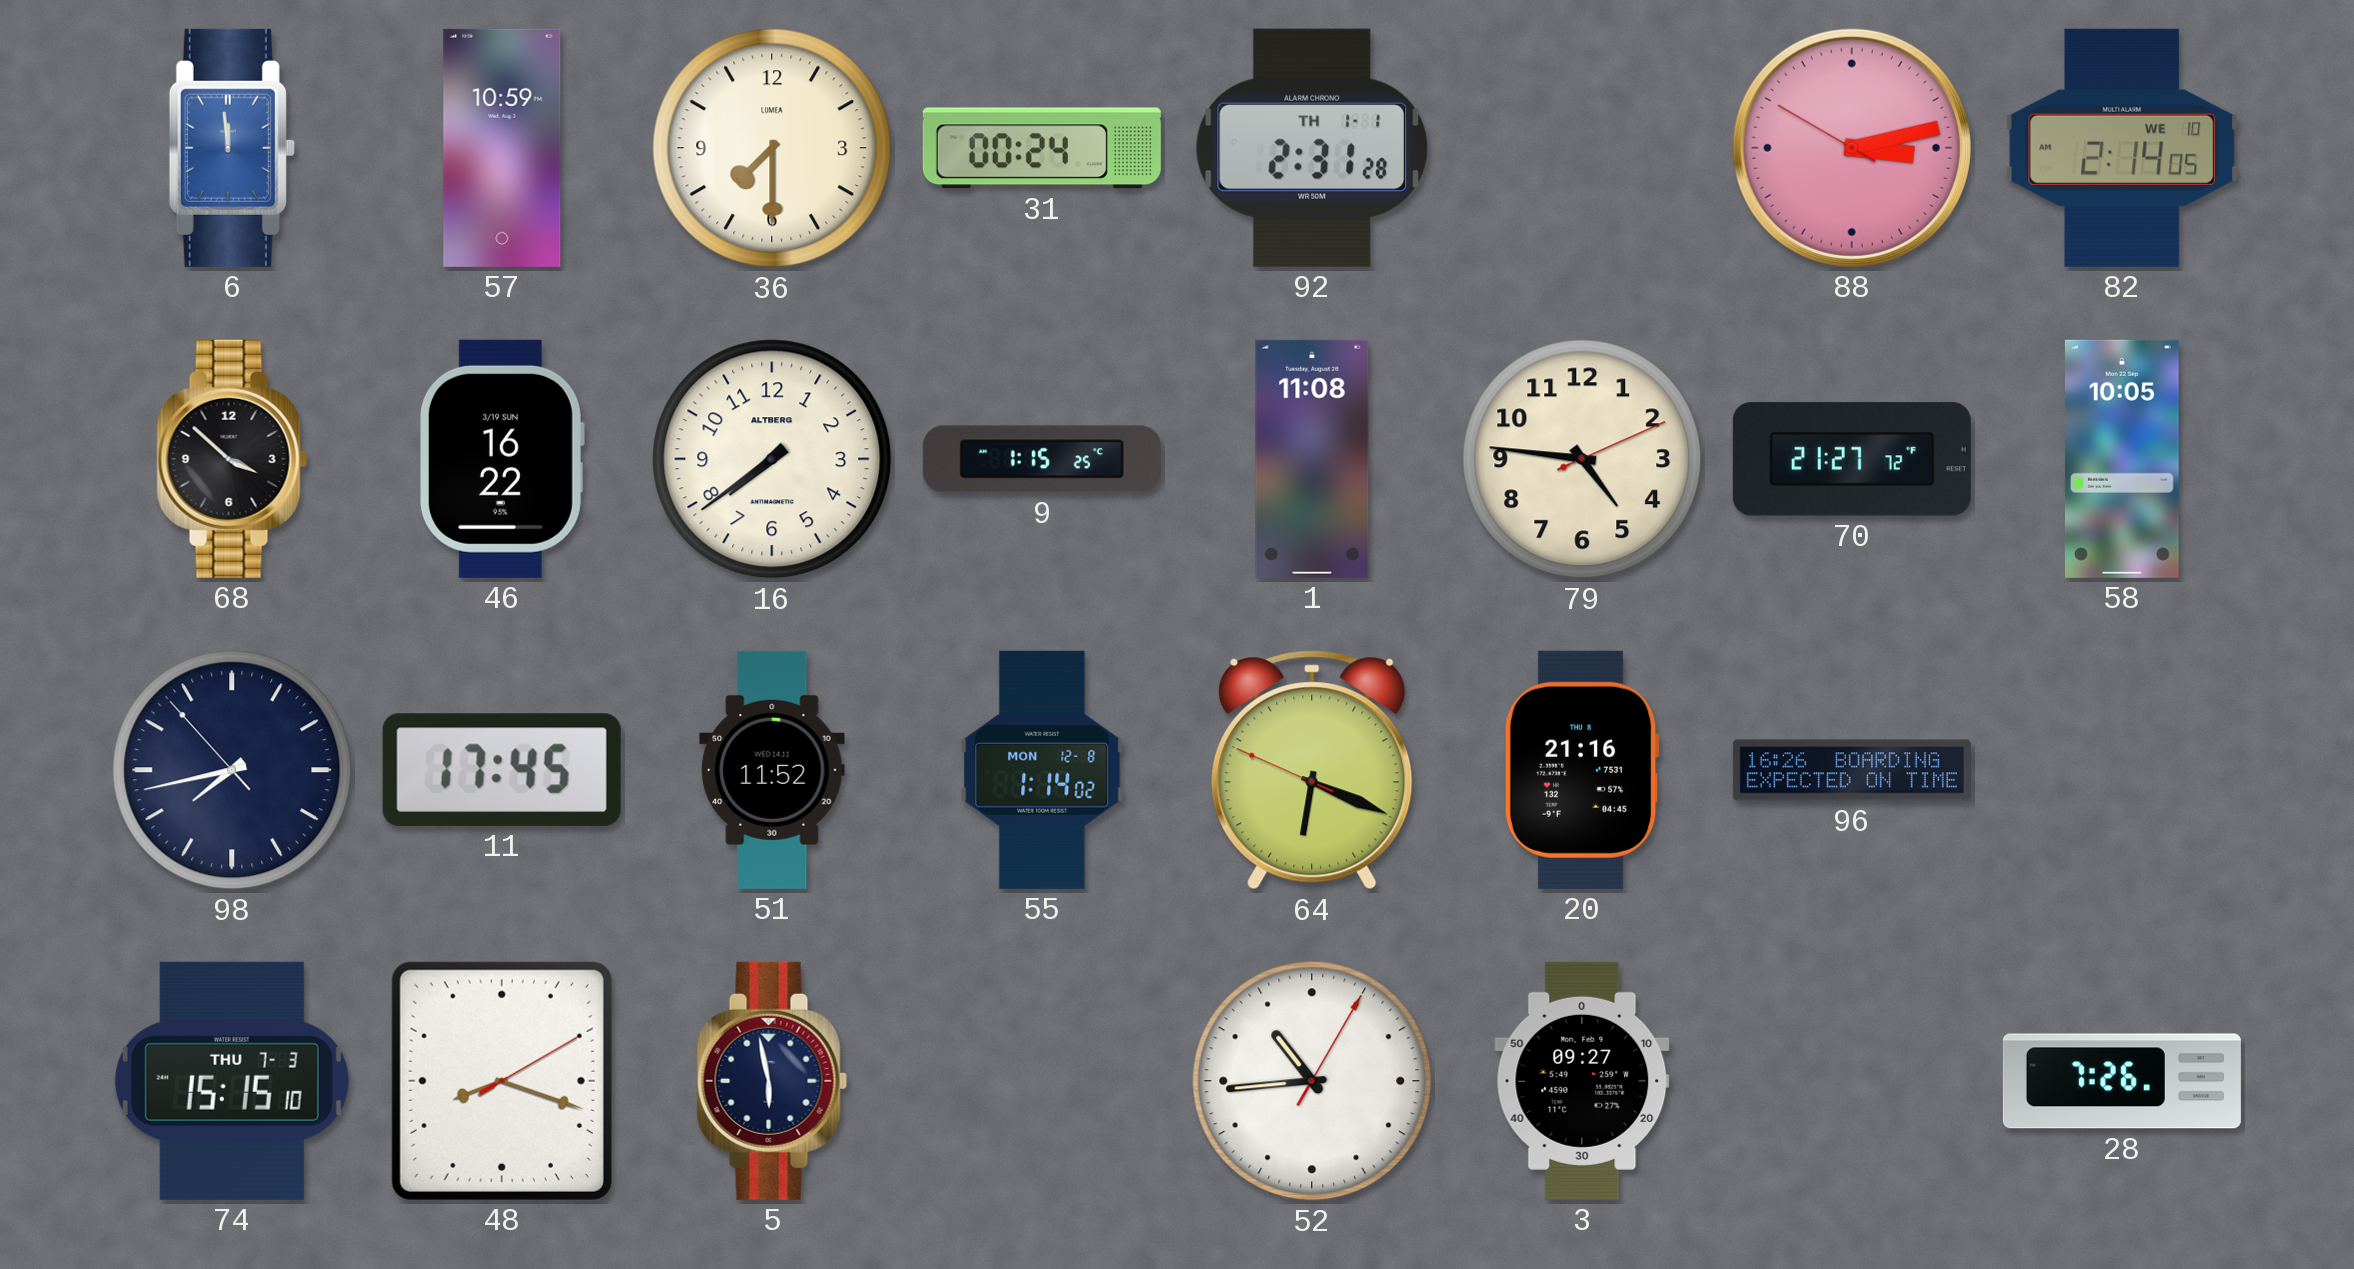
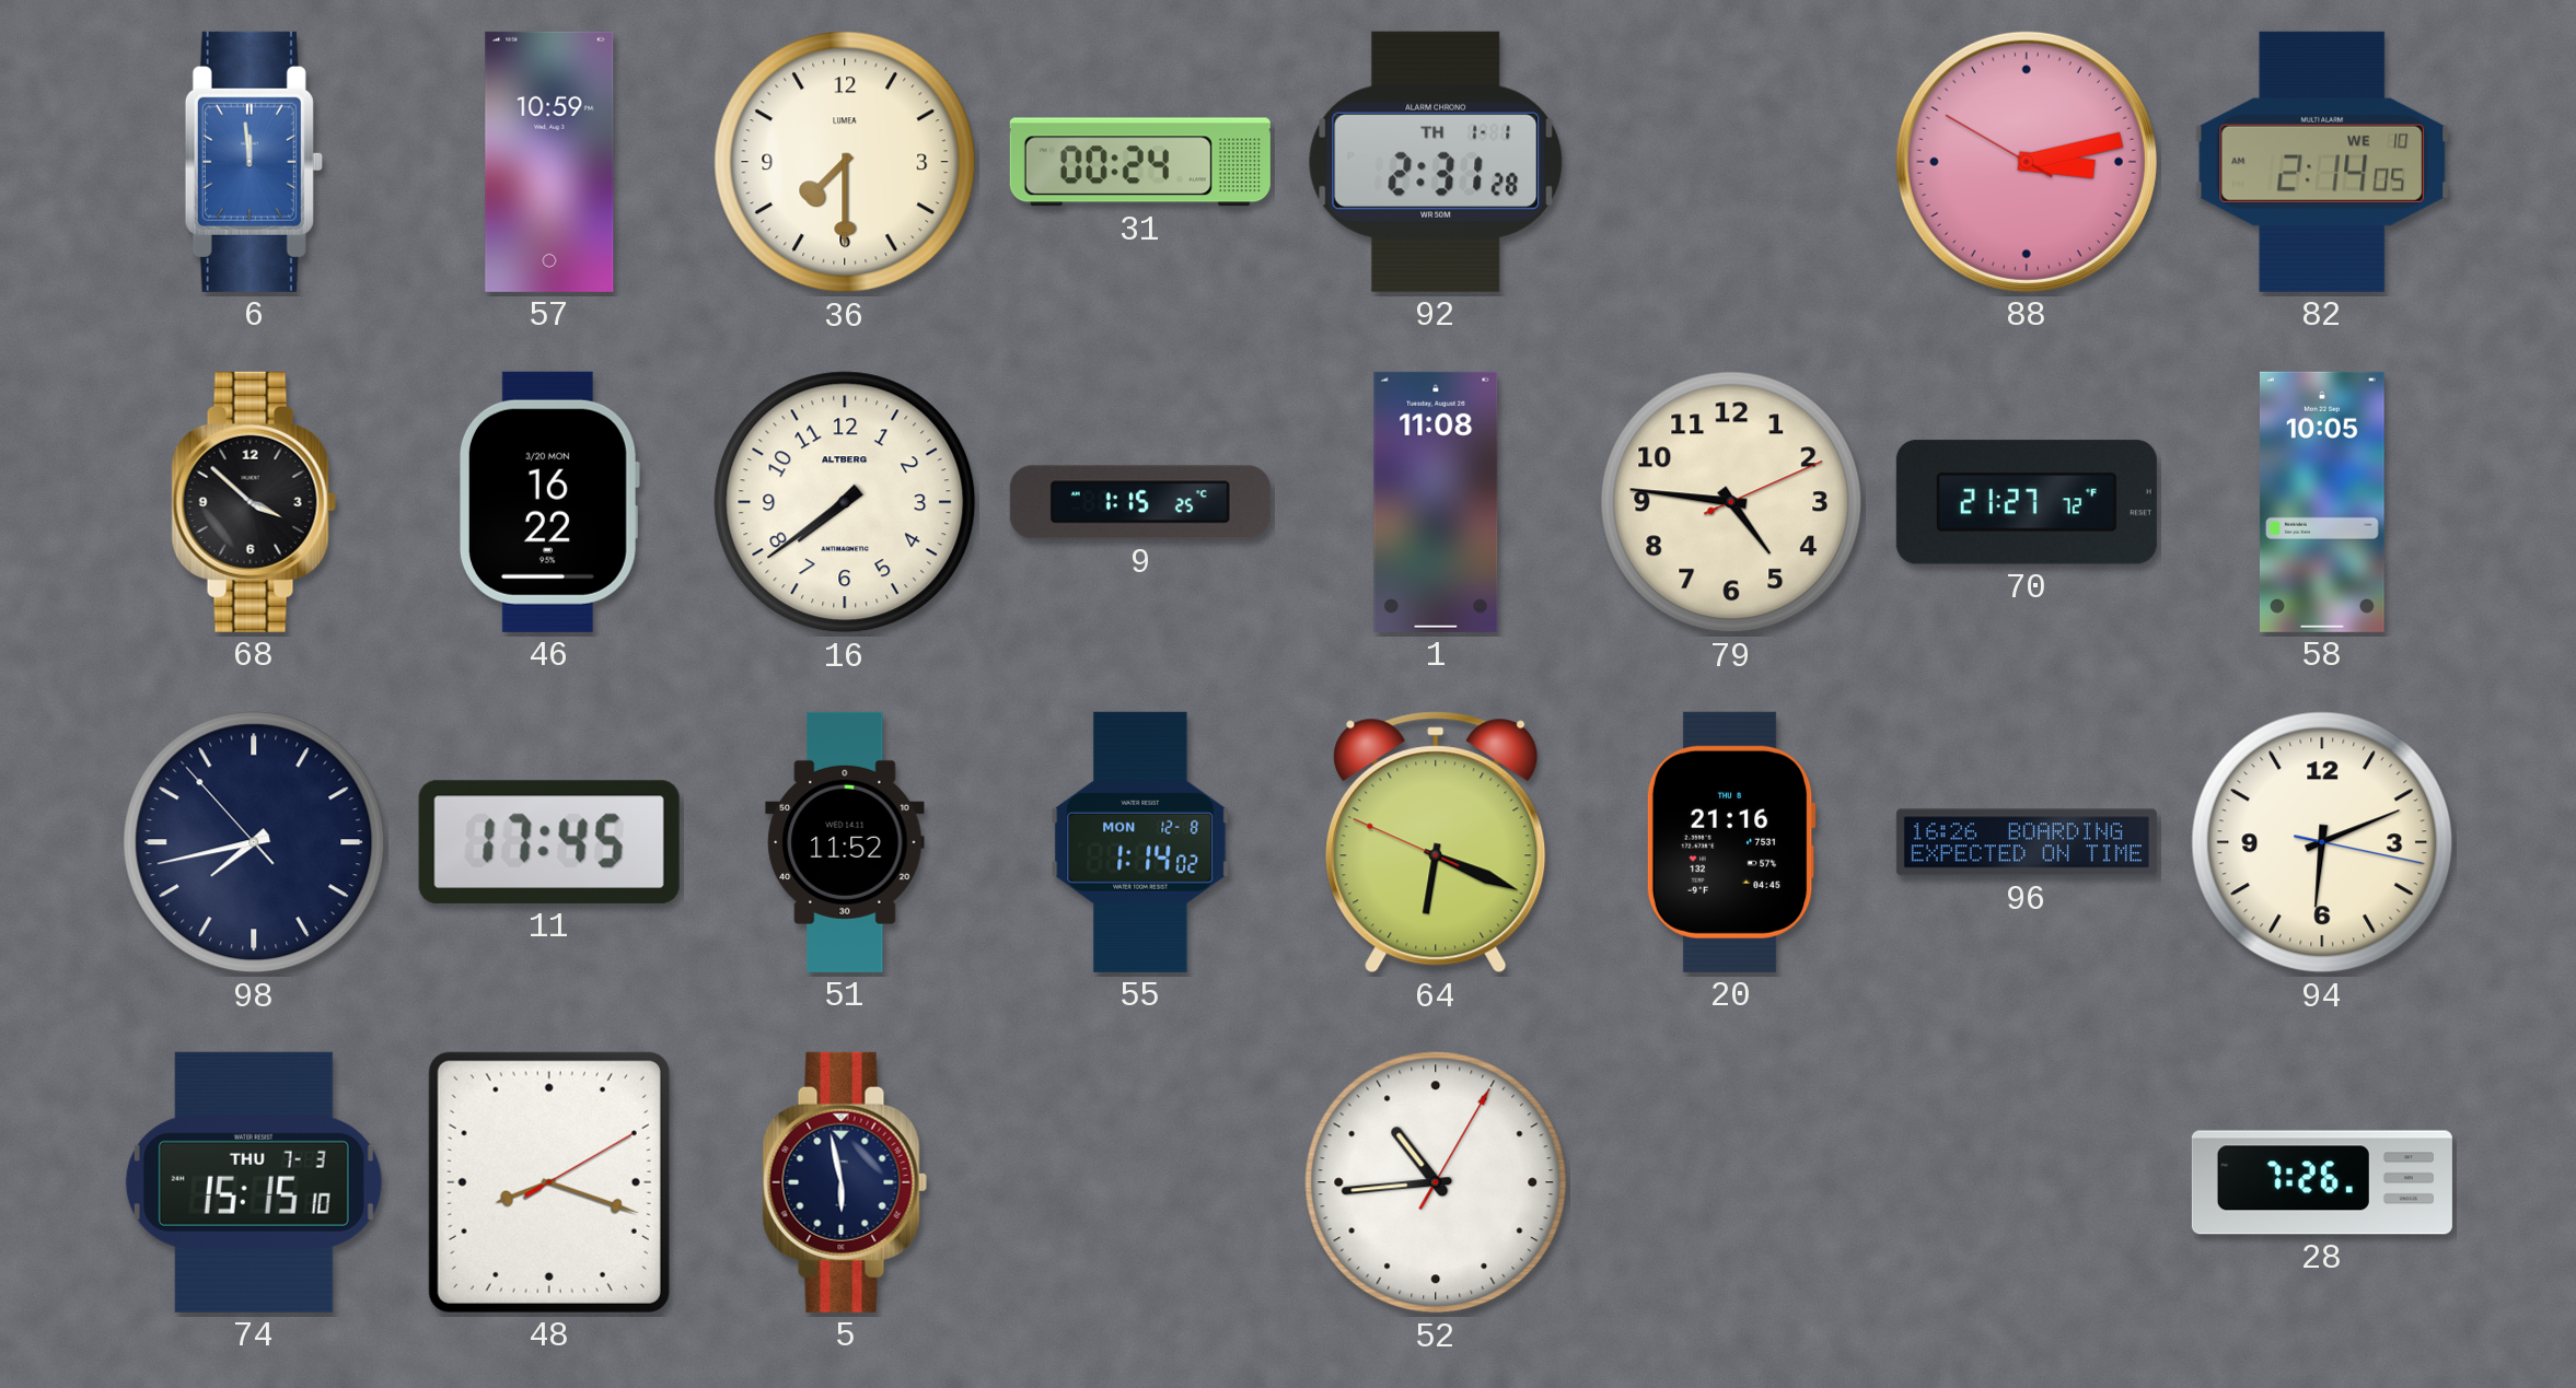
46 date: 3/19 SUN -> 3/20 MON (549, 502)
94: none -> 6:11 (2322, 842)
3: 09:27 -> none (1582, 1081)
